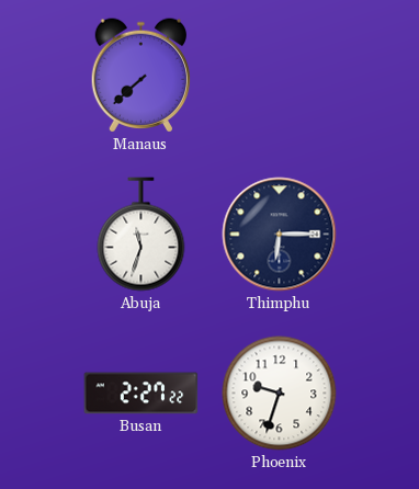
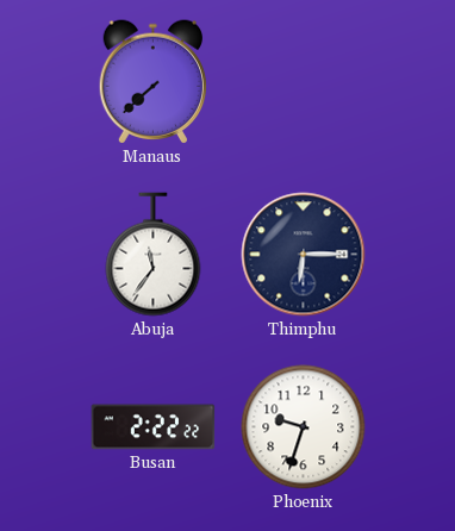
Abuja: 11:33 -> 11:36 (154, 255)
Busan: 2:27 -> 2:22 (154, 427)
